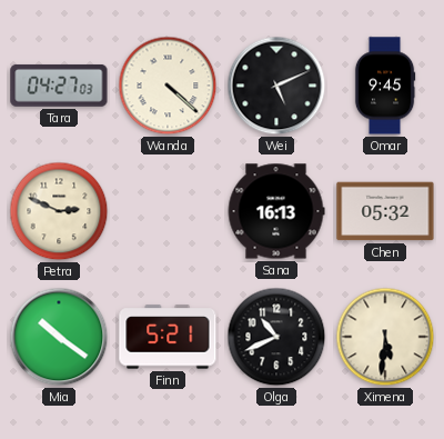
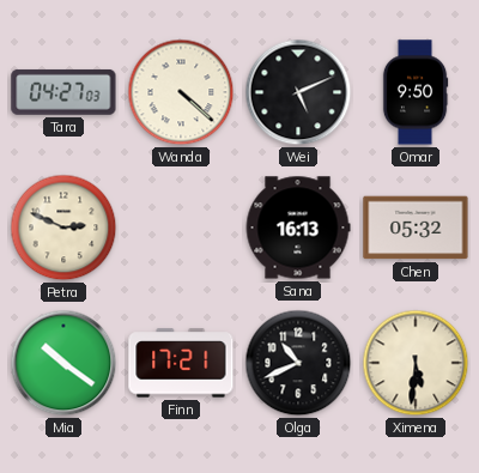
Omar: 9:45 -> 9:50 (416, 92)
Finn: 5:21 -> 17:21 (181, 363)
